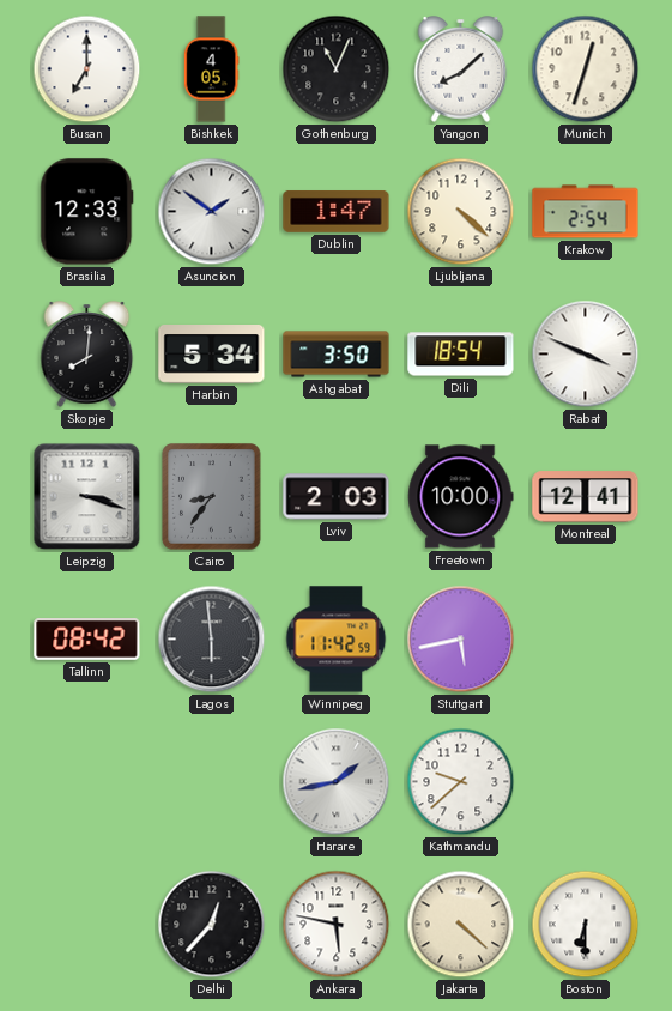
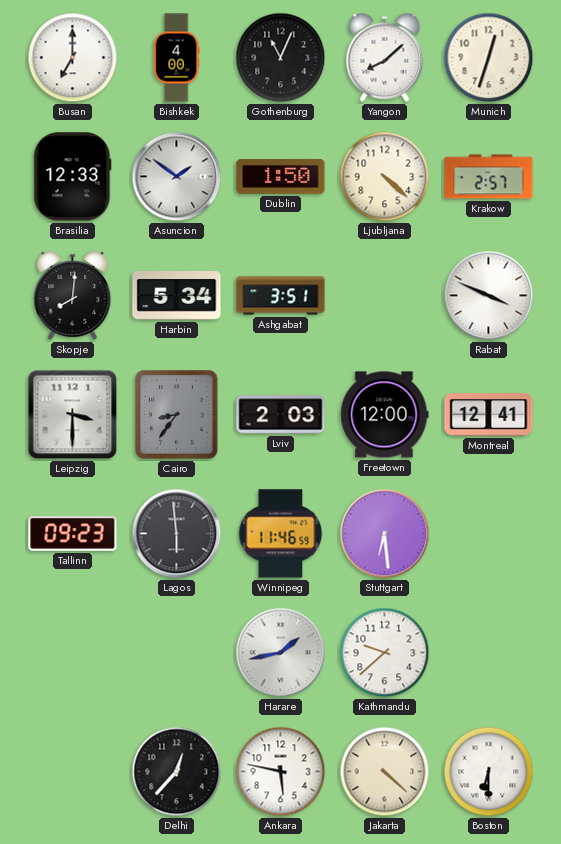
Bishkek: 4:05 -> 4:00 (176, 58)
Dublin: 1:47 -> 1:50 (281, 177)
Krakow: 2:54 -> 2:57 (489, 177)
Ashgabat: 3:50 -> 3:51 (281, 296)
Dili: 18:54 -> none (461, 355)
Leipzig: 3:18 -> 3:30 (73, 415)
Freetown: 10:00 -> 12:00 (385, 415)
Tallinn: 08:42 -> 09:23 (73, 534)
Winnipeg: 11:42 -> 11:46 (281, 534)
Stuttgart: 5:43 -> 6:29 (385, 534)
